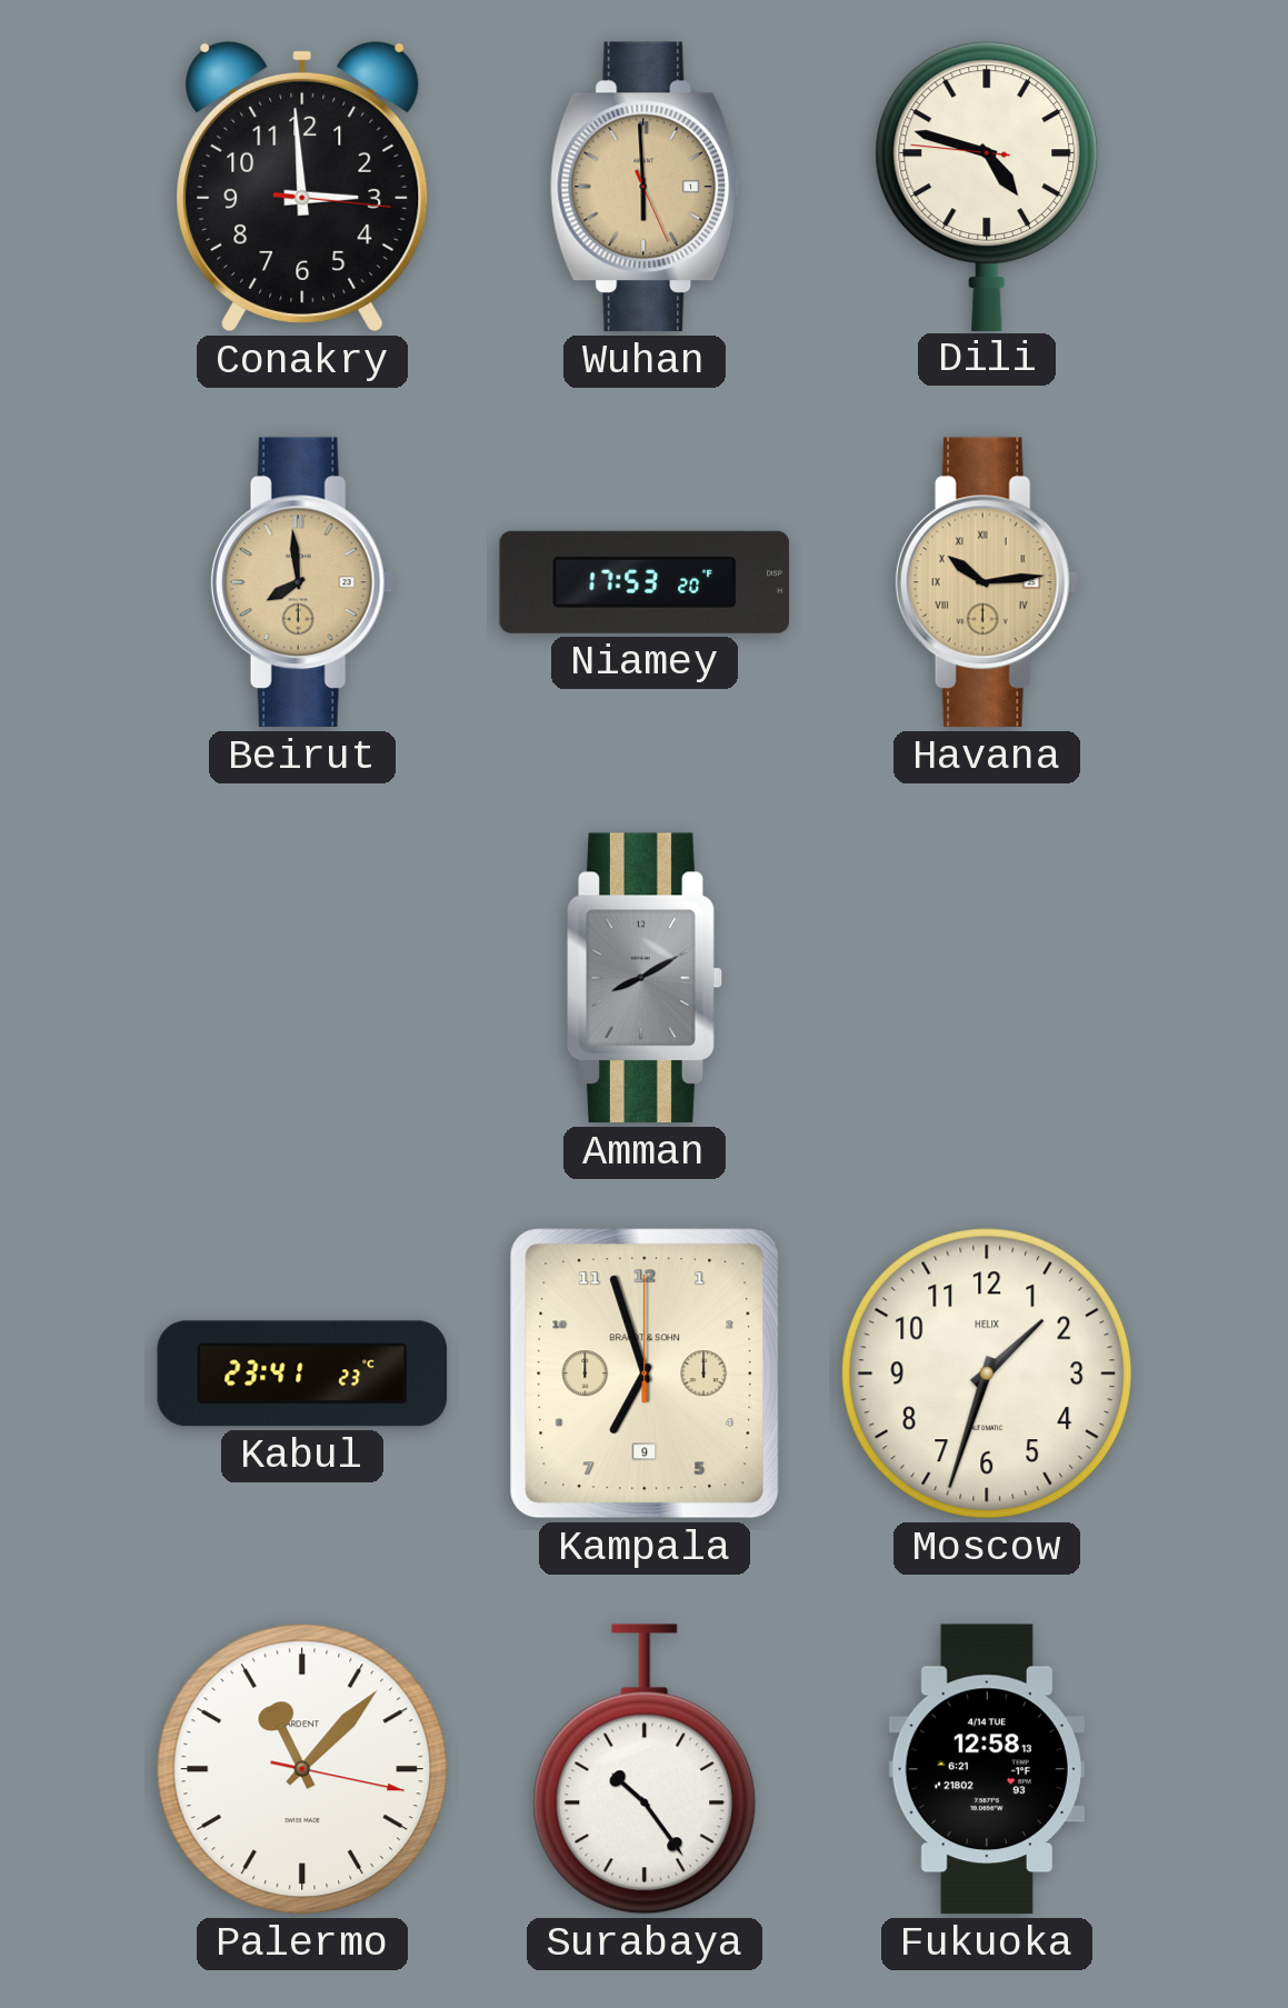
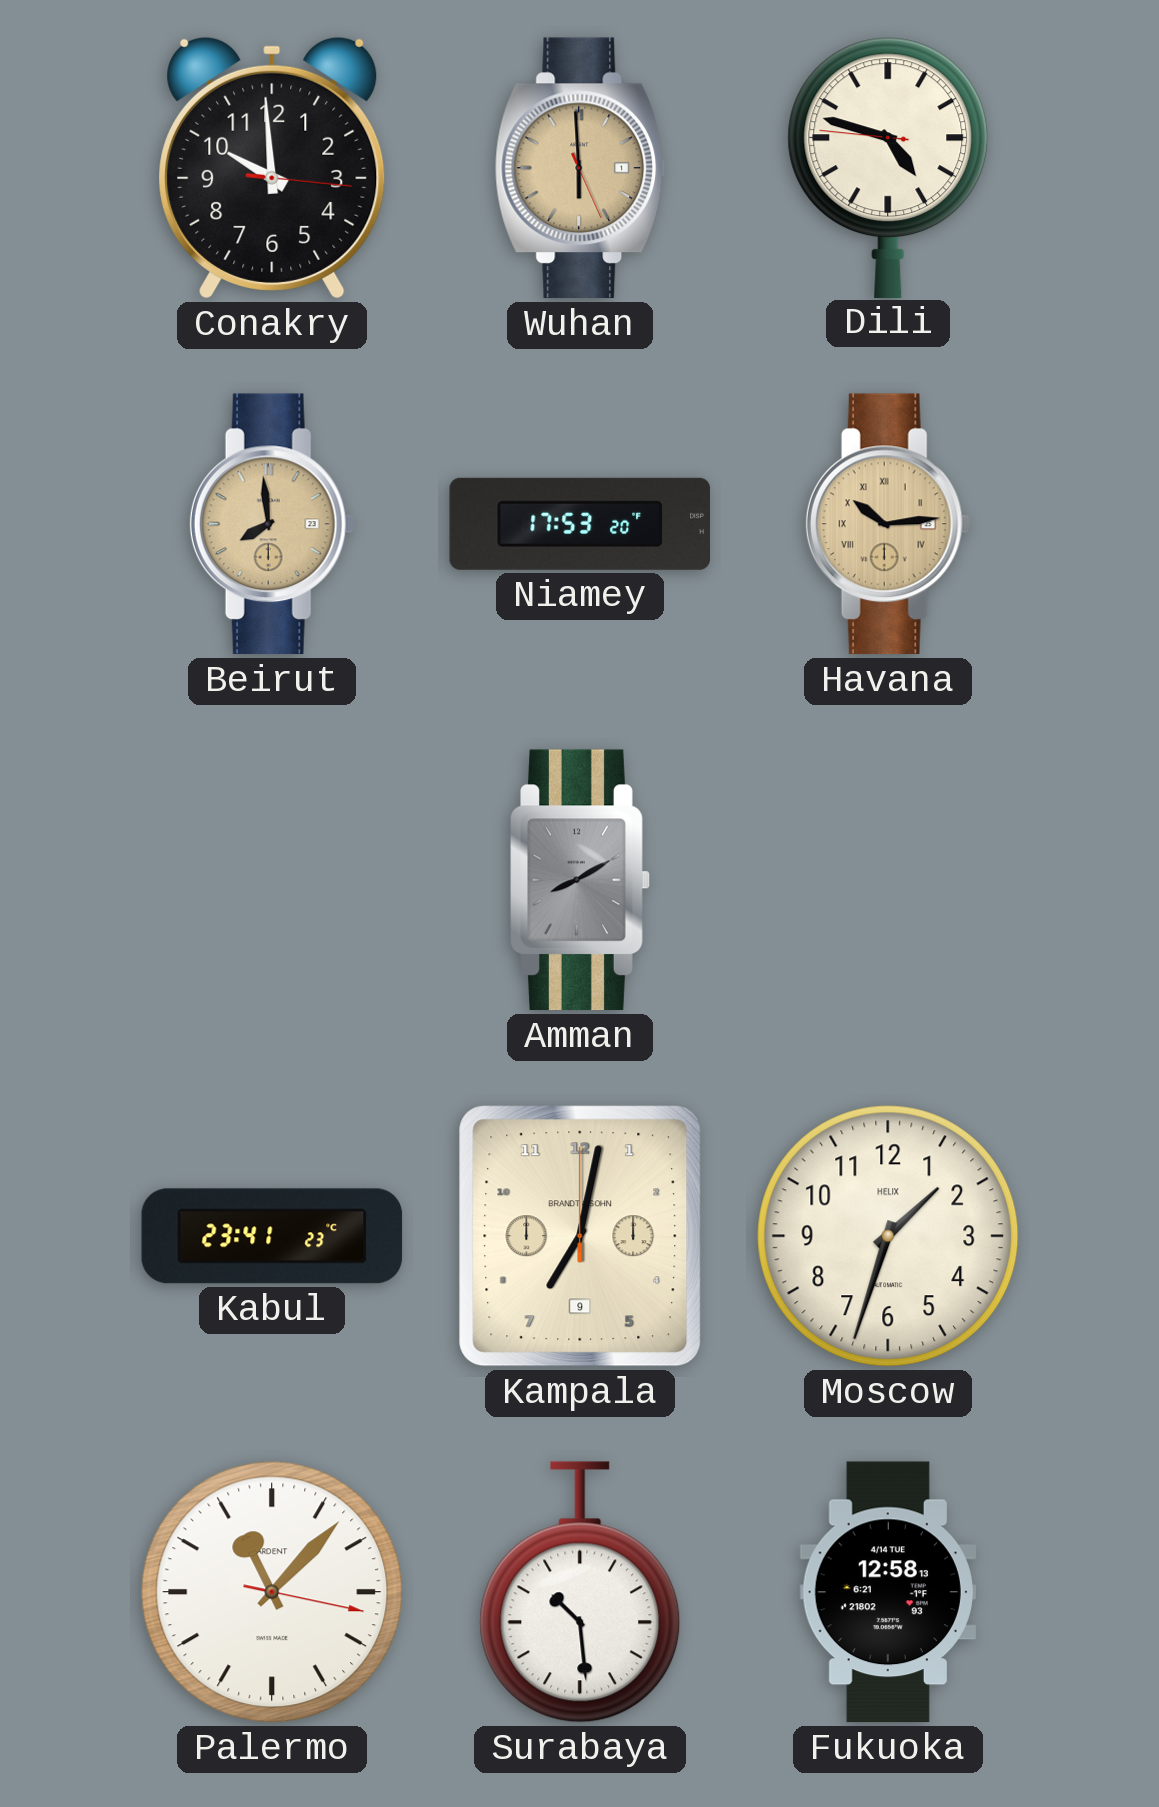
Conakry: 2:59 -> 9:59 (272, 168)
Kampala: 6:57 -> 7:02 (580, 1236)
Surabaya: 10:24 -> 10:29 (580, 1592)
